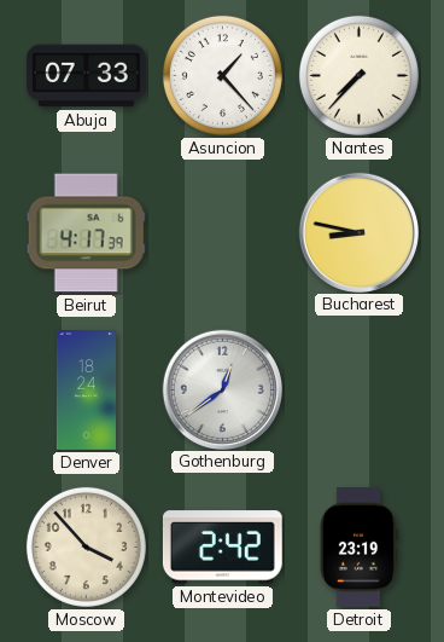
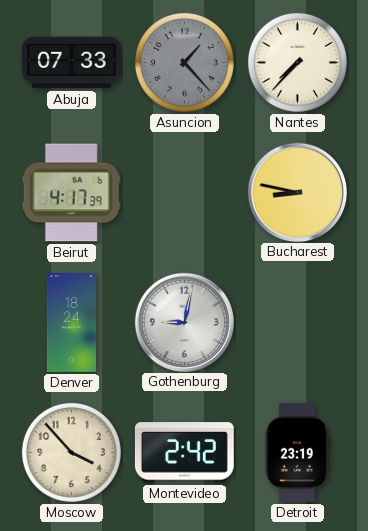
Asuncion dial: white -> grey (184, 62)
Gothenburg: 12:39 -> 9:02 (184, 322)
